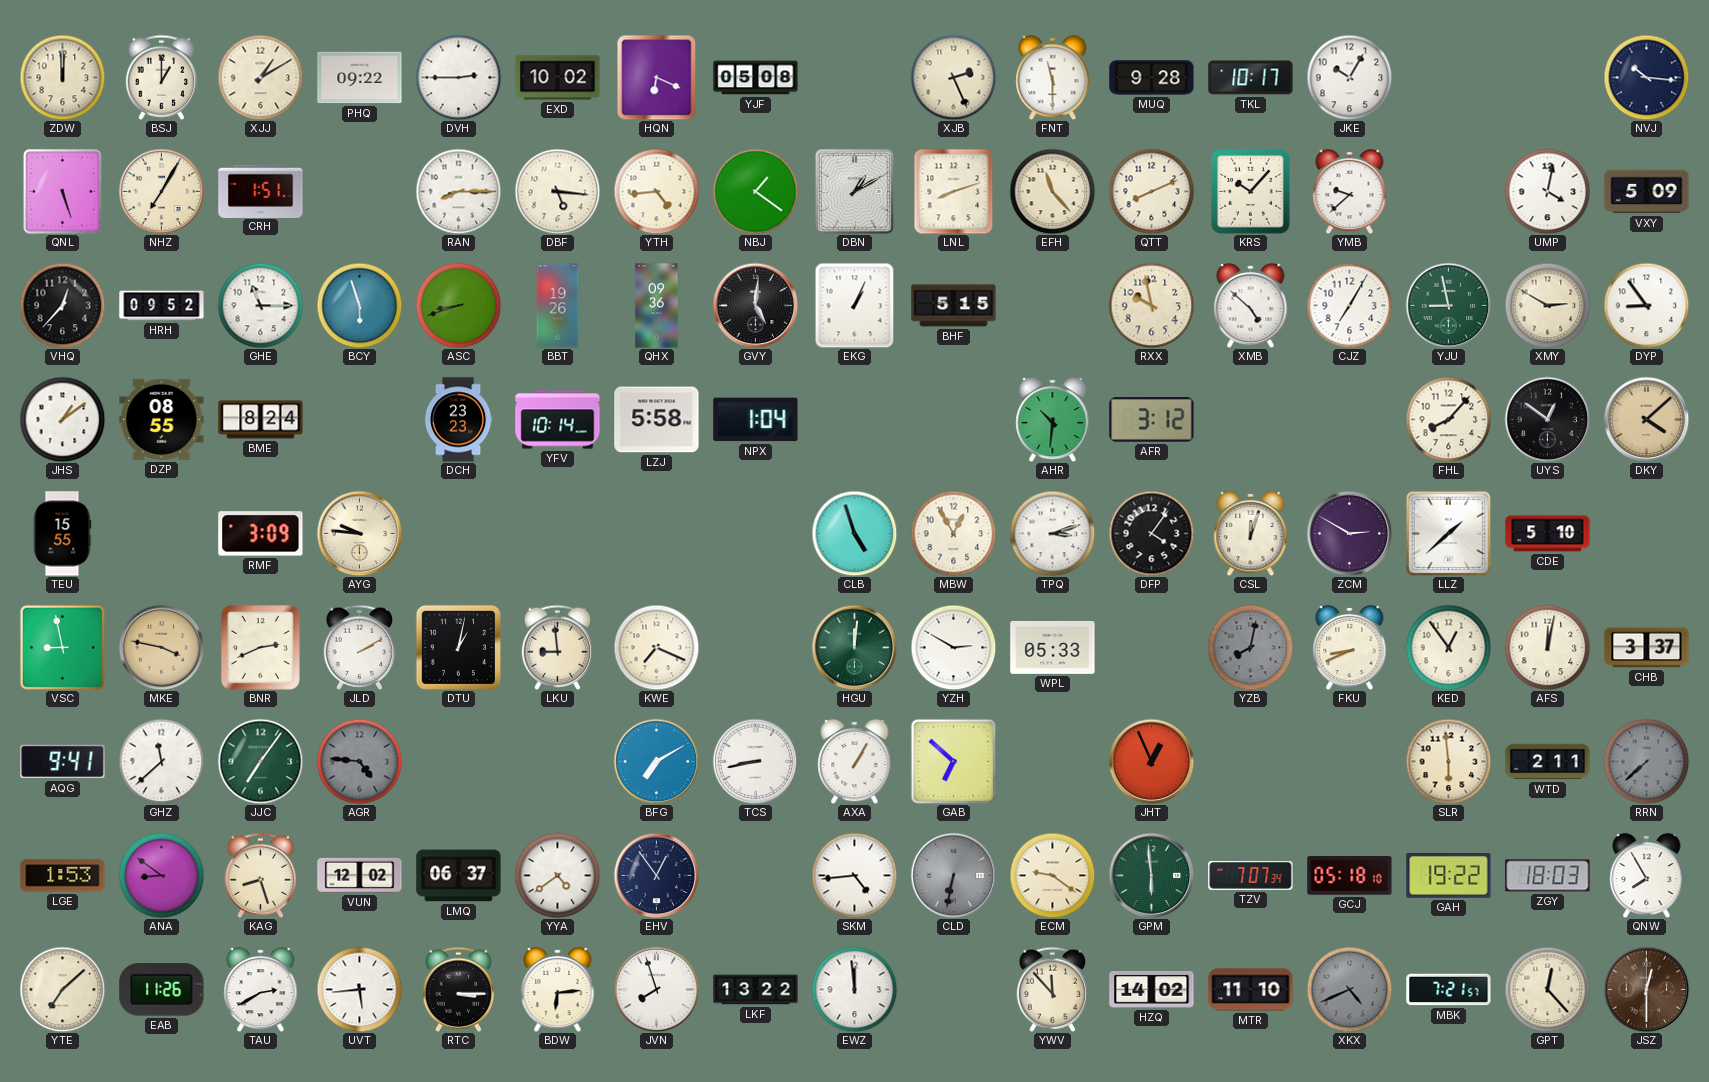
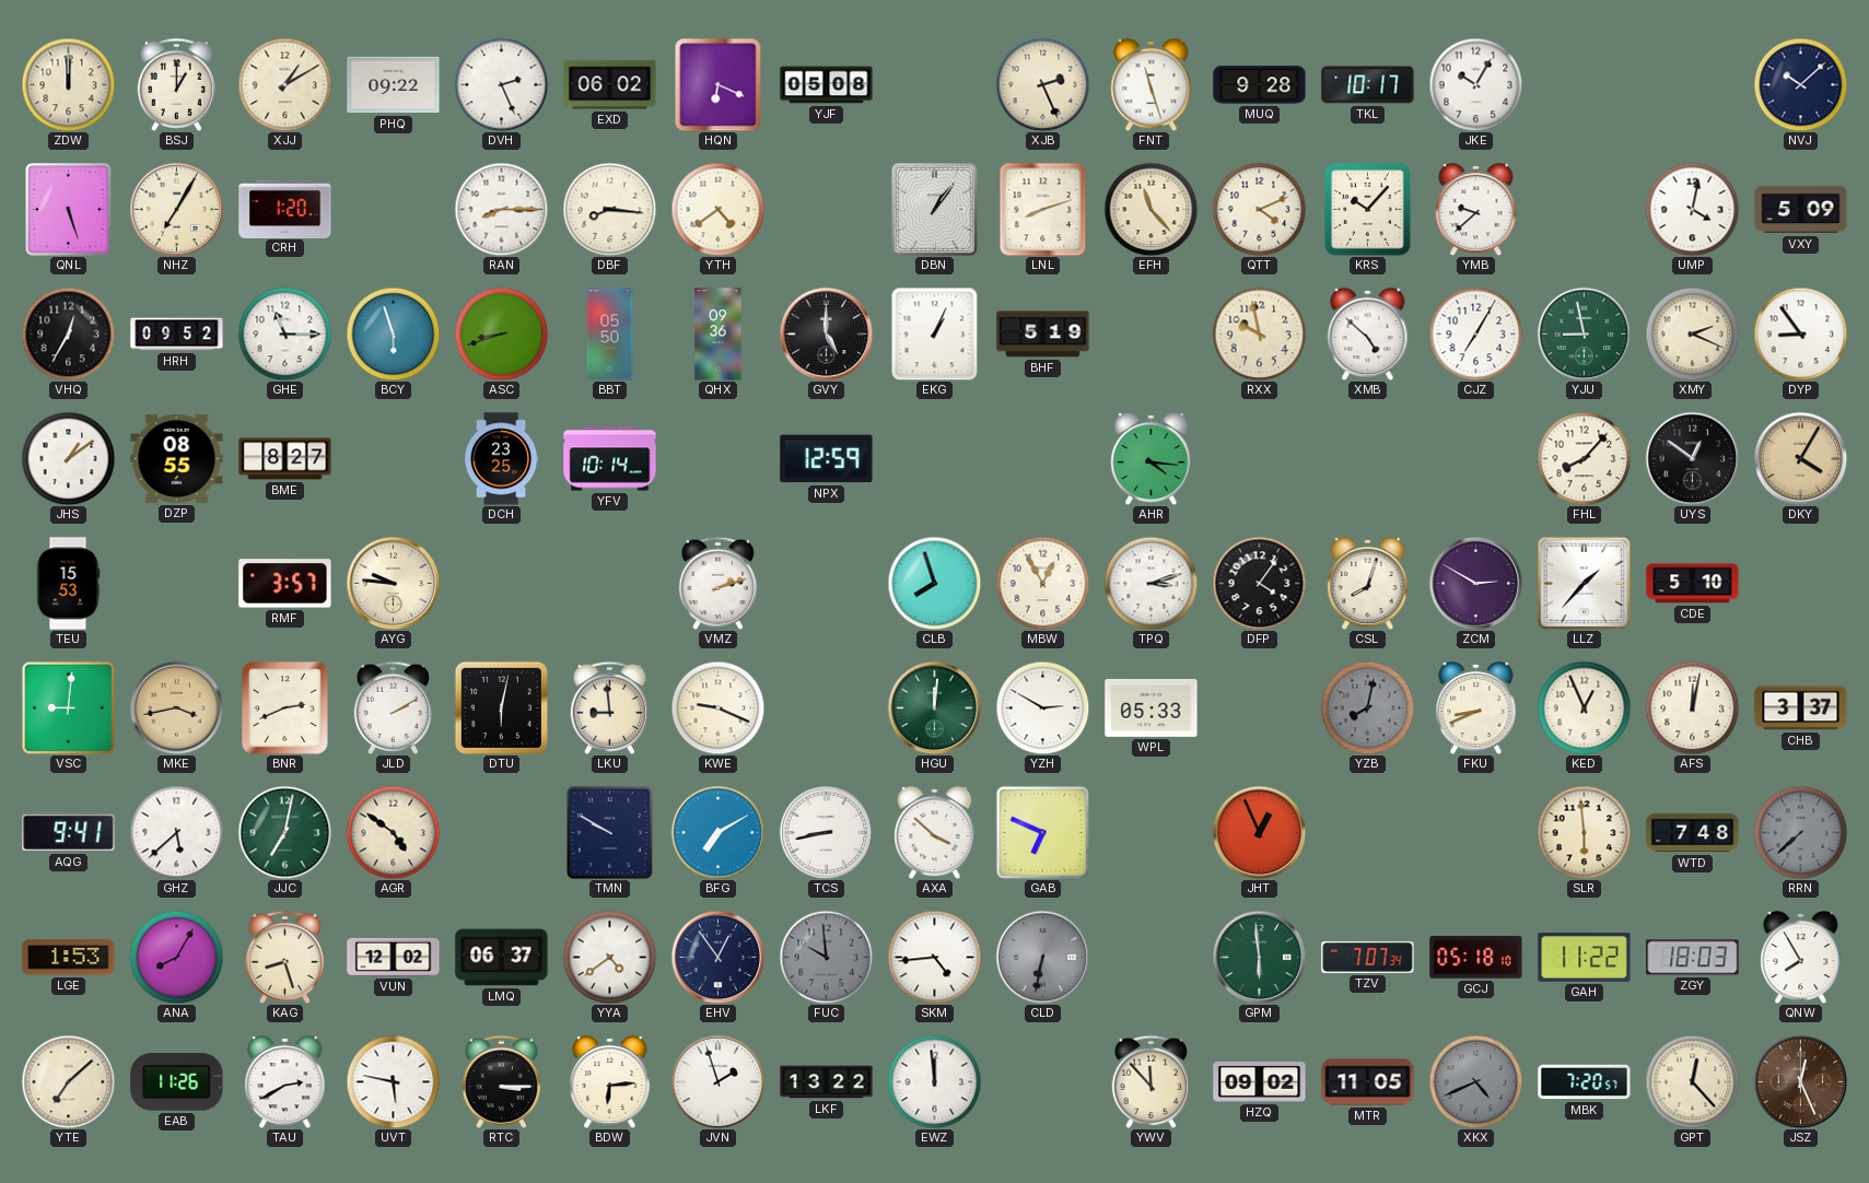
DVH: 2:45 -> 2:26 (501, 84)
EXD: 10:02 -> 06:02 (610, 85)
FNT: 11:30 -> 11:27 (1152, 84)
NVJ: 10:16 -> 10:08 (1800, 84)
CRH: 1:51 -> 1:20 (285, 209)
DBF: 5:16 -> 8:16 (609, 209)
YTH: 4:44 -> 4:39 (717, 209)
NBJ: 1:21 -> none (755, 191)
DBN: 1:10 -> 1:06 (934, 209)
QTT: 8:11 -> 4:11 (1259, 209)
VHQ: 12:37 -> 12:35 (68, 333)
BBT: 19:26 -> 05:50 (610, 335)
GVY: 5:01 -> 5:00 (826, 333)
BHF: 5:15 -> 5:19 (1043, 335)
XMY: 2:50 -> 2:19 (1692, 333)
BME: 8:24 -> 8:27 (285, 459)
DCH: 23:23 -> 23:25 (501, 459)
LZJ: 5:58 -> none (657, 420)
NPX: 1:04 -> 12:59 (827, 459)
AHR: 10:31 -> 4:16 (1152, 458)
AFR: 3:12 -> none (1152, 420)
DKY: 4:08 -> 4:05 (1800, 458)
TEU: 15:55 -> 15:53 (68, 584)
RMF: 3:09 -> 3:57 (285, 584)
VMZ: none -> 2:12 (719, 583)
CLB: 4:57 -> 7:57 (934, 583)
CSL: 12:03 -> 8:03 (1368, 583)
LLZ: 1:38 -> 1:37 (1584, 583)
VSC: 8:58 -> 9:01 (68, 707)
MKE: 3:47 -> 3:43 (176, 707)
DTU: 1:02 -> 6:02 (501, 707)
KWE: 7:19 -> 9:19 (717, 707)
KED: 12:54 -> 12:56 (1584, 707)
GHZ: 11:38 -> 5:38 (176, 832)
JJC: 7:06 -> 7:02 (284, 832)
AGR: 4:46 -> 4:51 (393, 832)
AGR dial: grey -> cream (393, 832)
TMN: none -> 9:50 (609, 832)
AXA: 1:05 -> 3:52 (935, 832)
GAB: 6:52 -> 6:49 (1042, 832)
WTD: 2:11 -> 7:48 (1693, 833)
ANA: 8:51 -> 8:05 (176, 957)
FUC: none -> 9:59 (826, 957)
ECM: 9:21 -> none (1052, 875)
GAH: 19:22 -> 11:22 (1585, 958)
UVT: 5:44 -> 5:47 (393, 1081)
JVN: 7:57 -> 1:57 (717, 1081)
HZQ: 14:02 -> 09:02 (1260, 1081)
MTR: 11:10 -> 11:05 (1368, 1082)
MBK: 7:21 -> 7:20 (1585, 1082)
JSZ: 12:30 -> 12:26 (1800, 1081)
